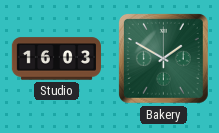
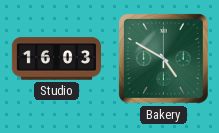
Bakery: 1:50 -> 4:50 (163, 58)
